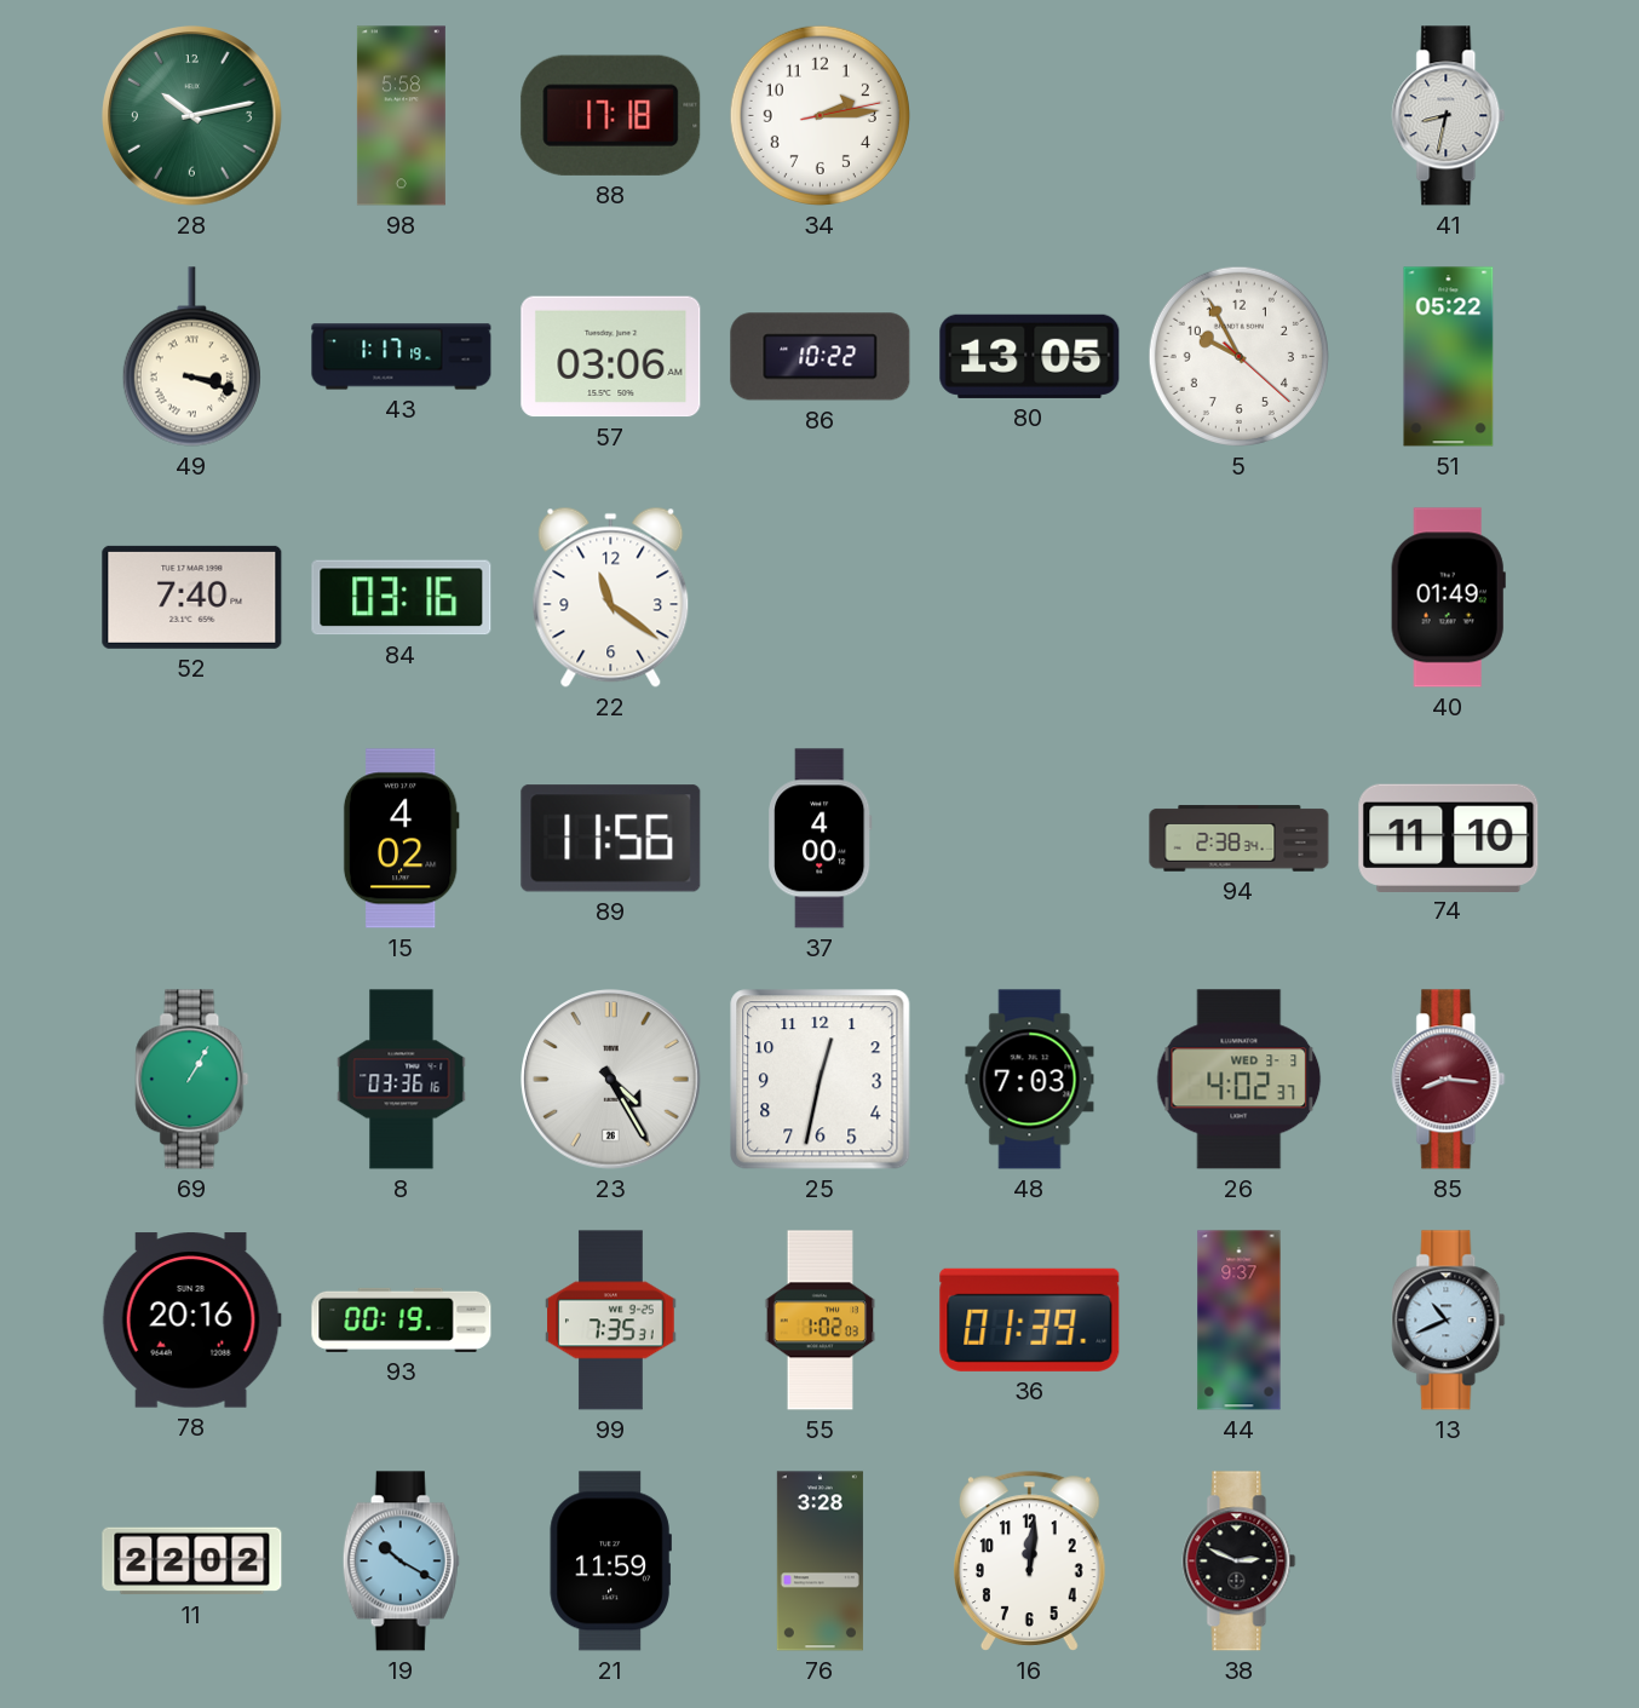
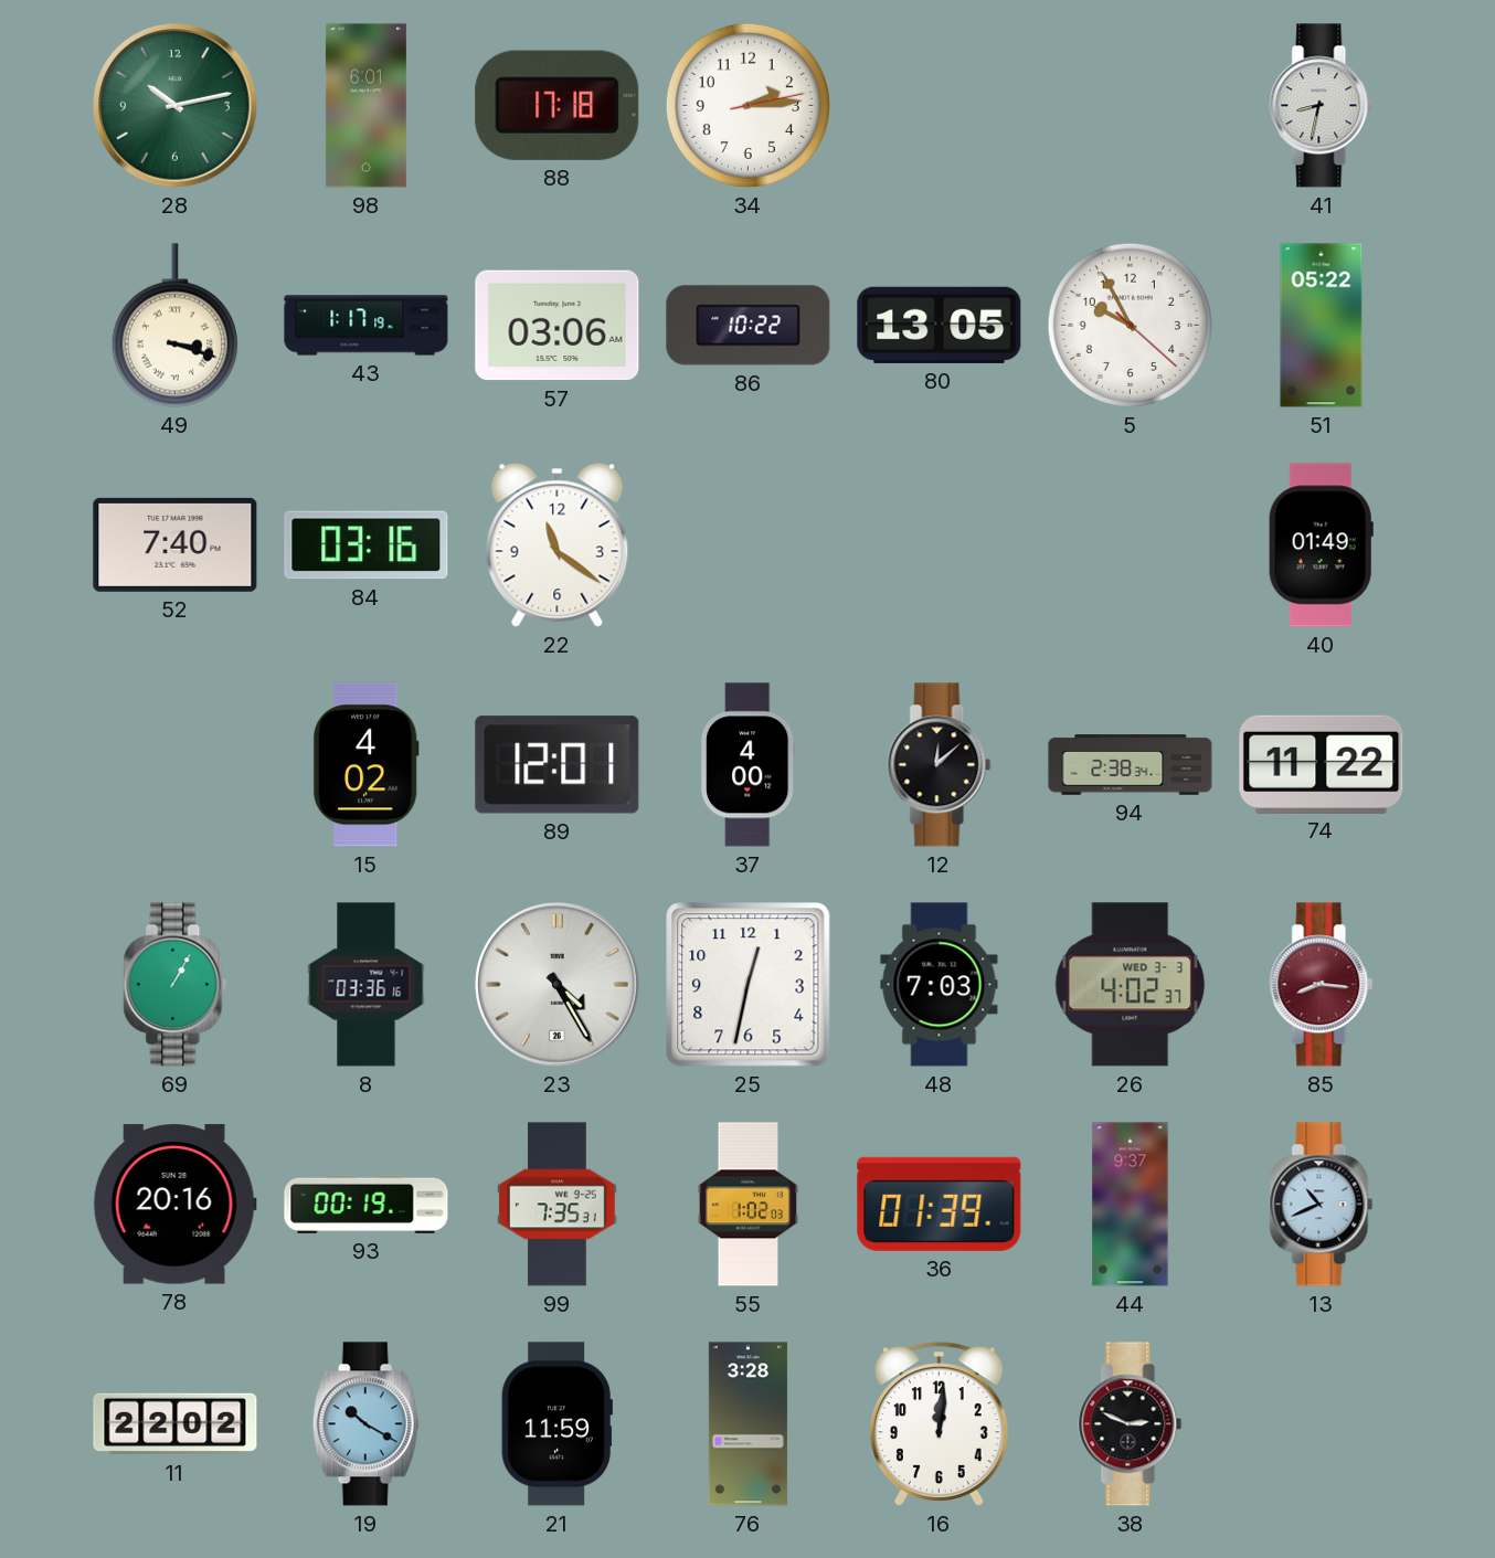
98: 5:58 -> 6:01 (365, 106)
89: 11:56 -> 12:01 (558, 765)
12: none -> 12:08 (940, 765)
74: 11:10 -> 11:22 (1322, 764)
